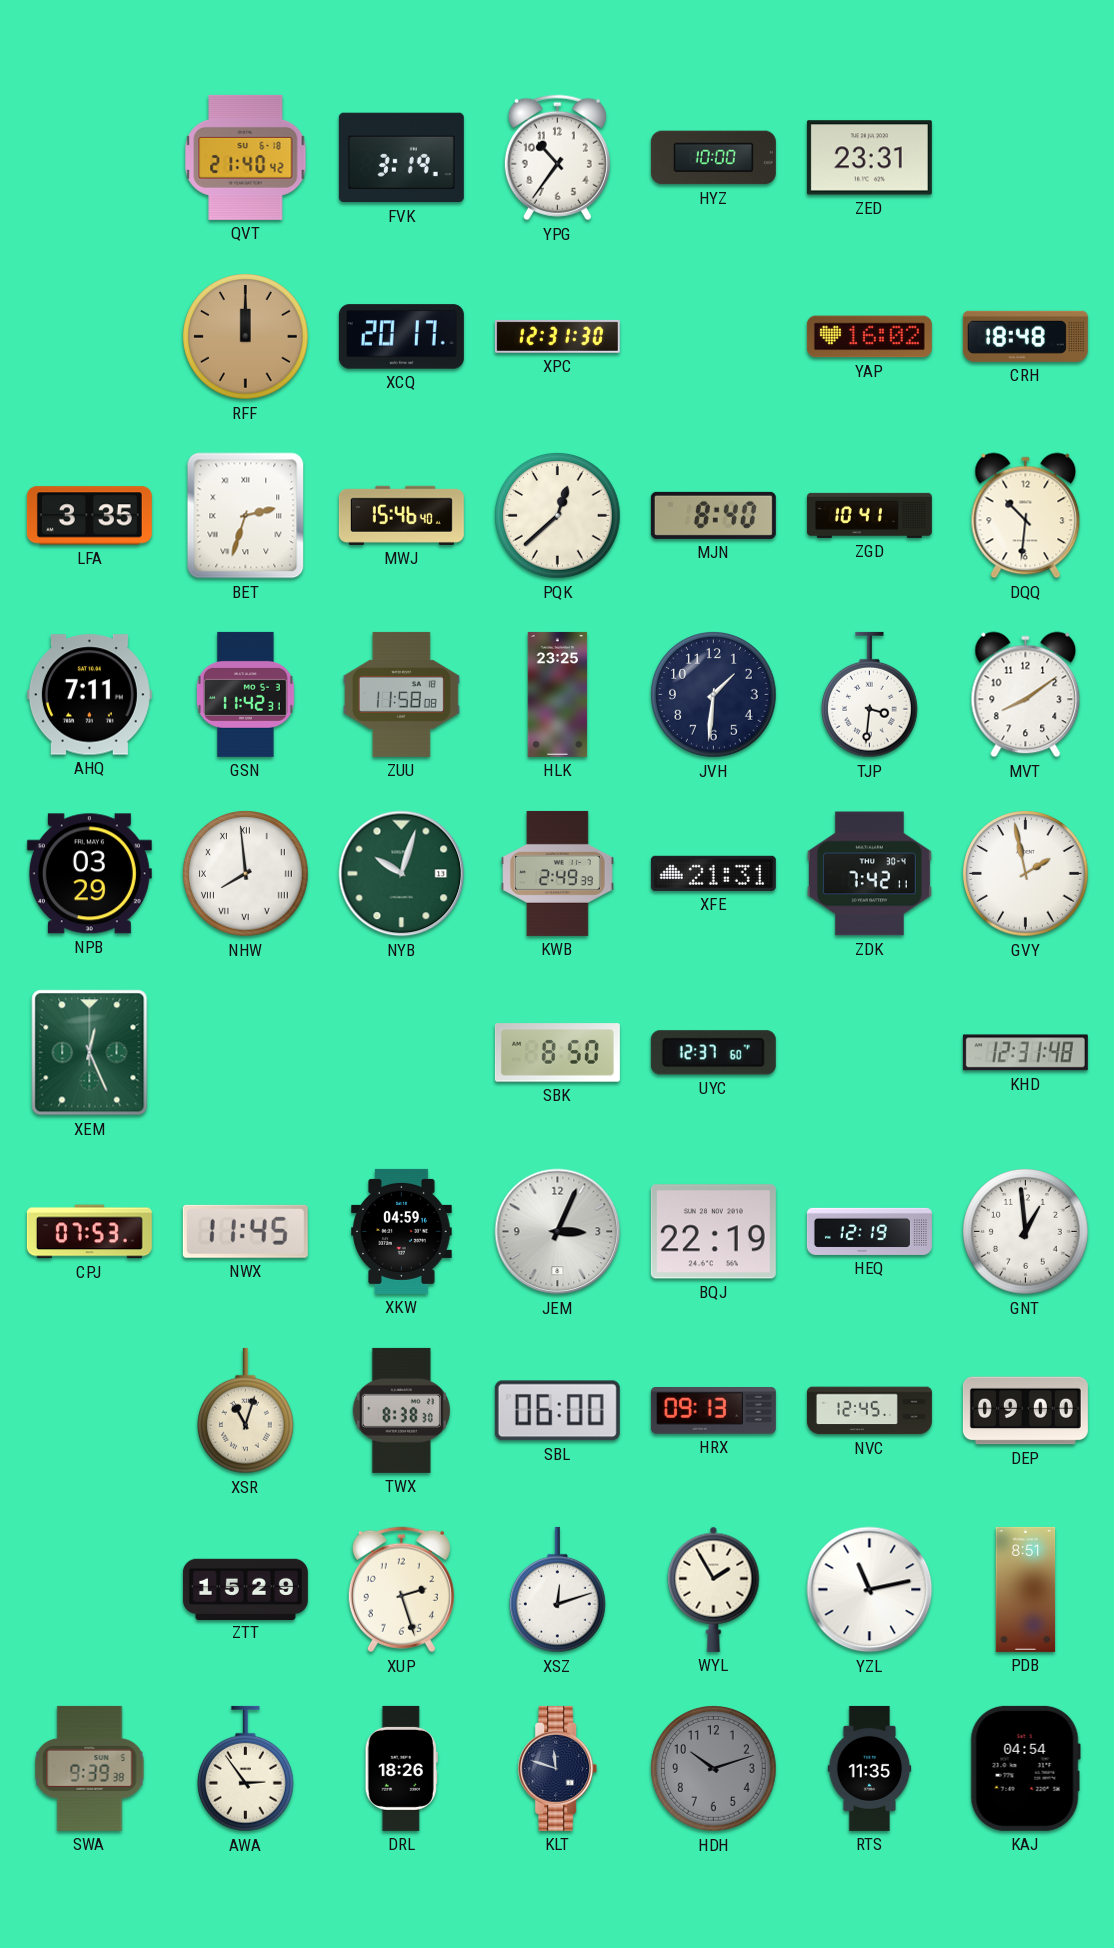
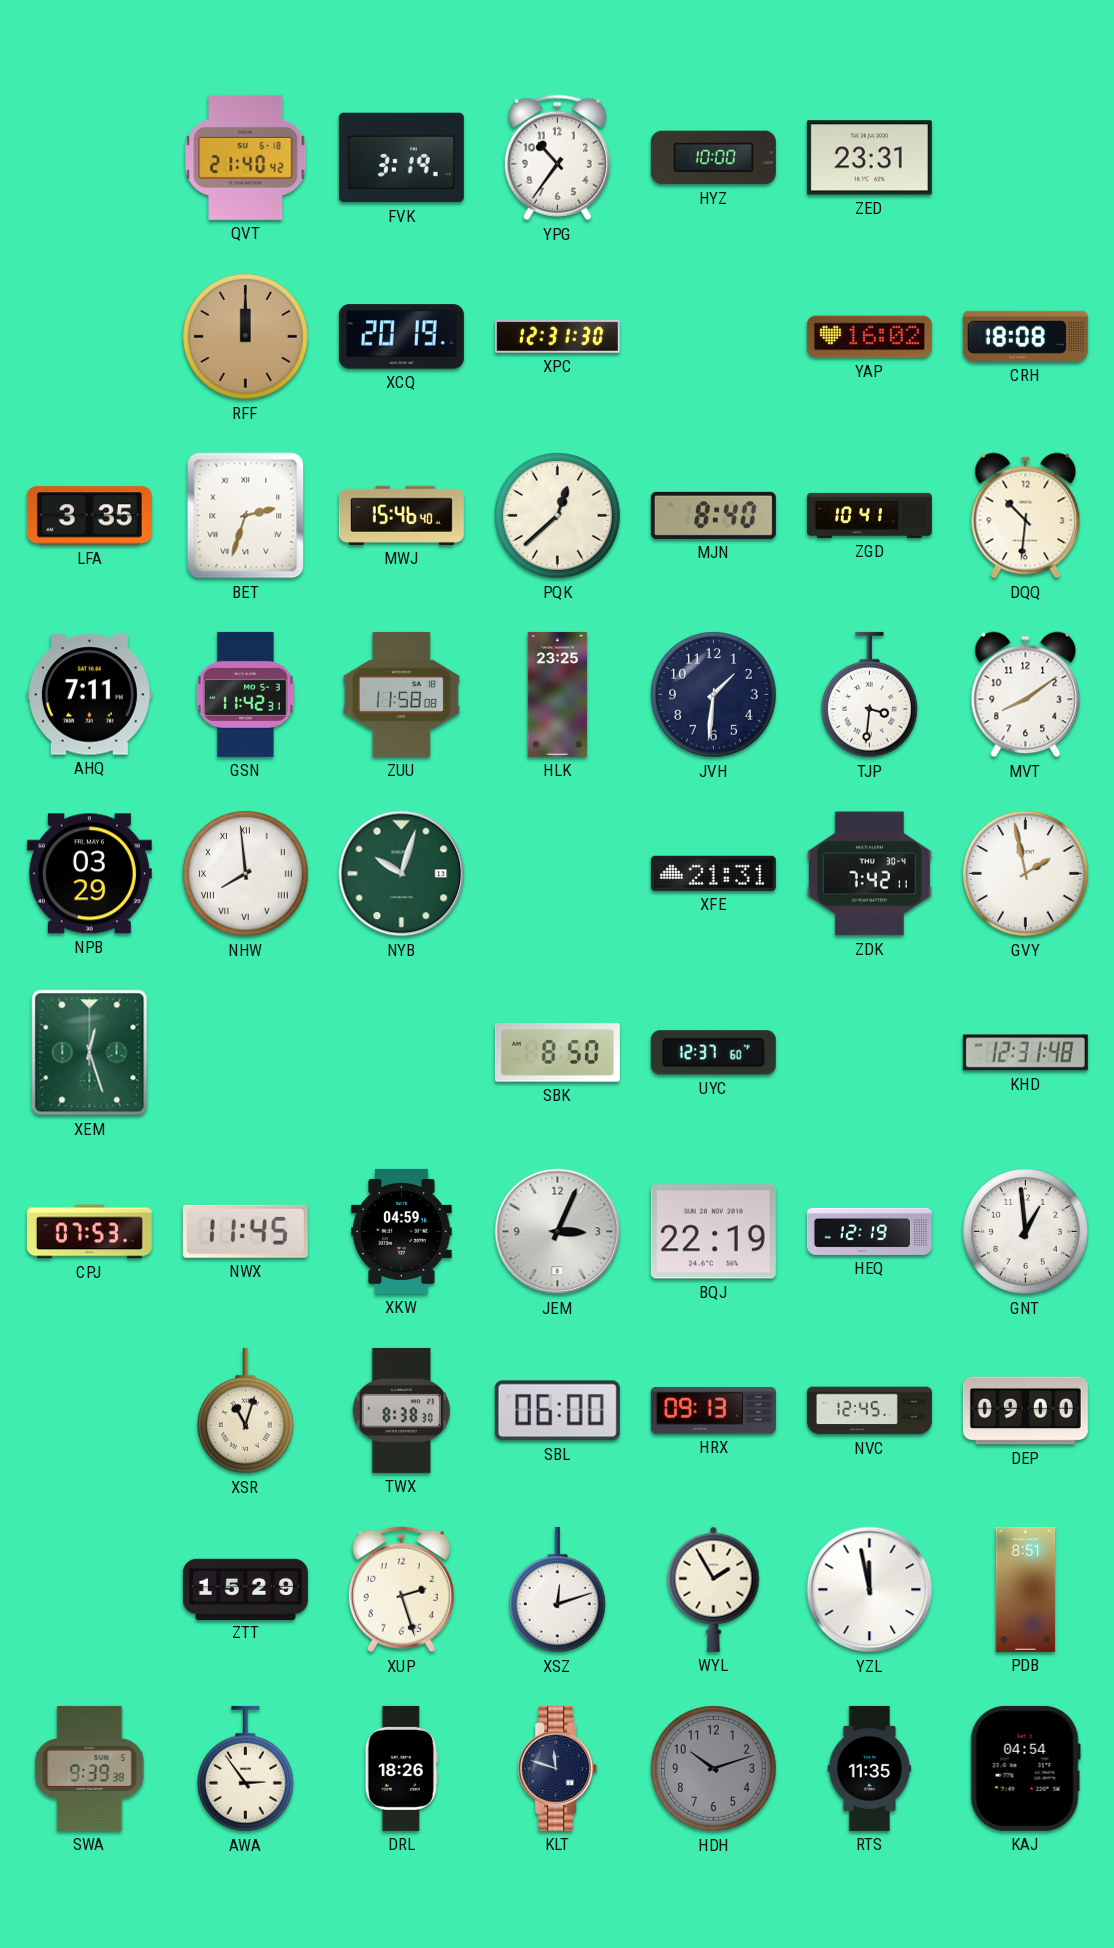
XCQ: 20:17 -> 20:19 (401, 337)
CRH: 18:48 -> 18:08 (1025, 336)
KWB: 2:49 -> none (558, 873)
XEM: 12:26 -> 12:27 (90, 1053)
YZL: 11:13 -> 11:58 (870, 1590)
